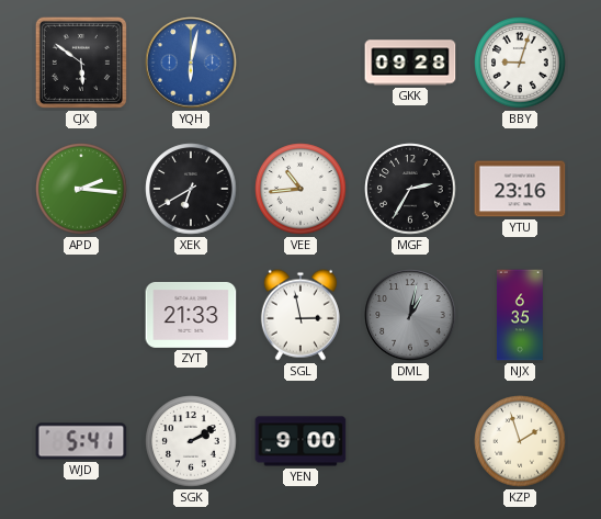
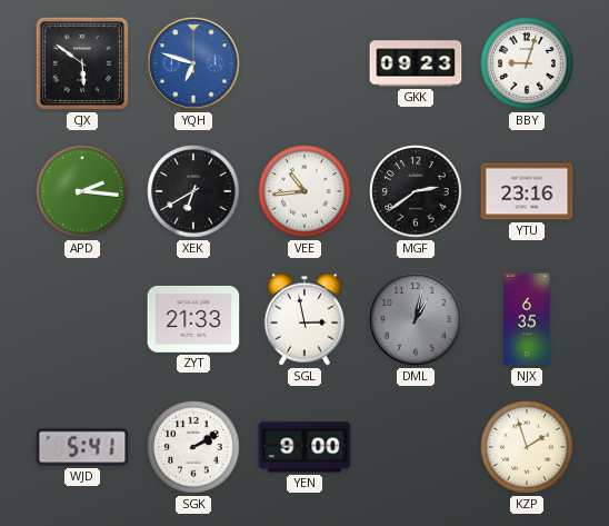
YQH: 6:02 -> 6:48 (193, 63)
GKK: 09:28 -> 09:23 (416, 63)
MGF: 2:35 -> 2:39 (416, 191)
